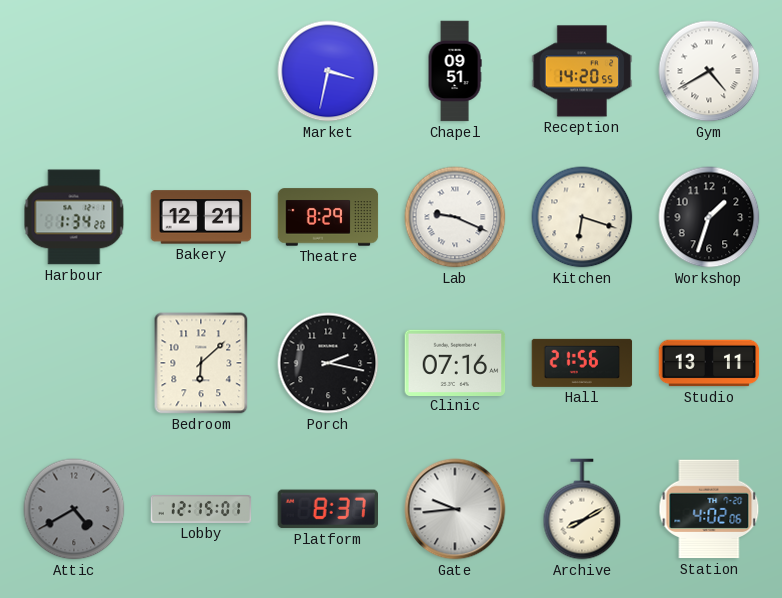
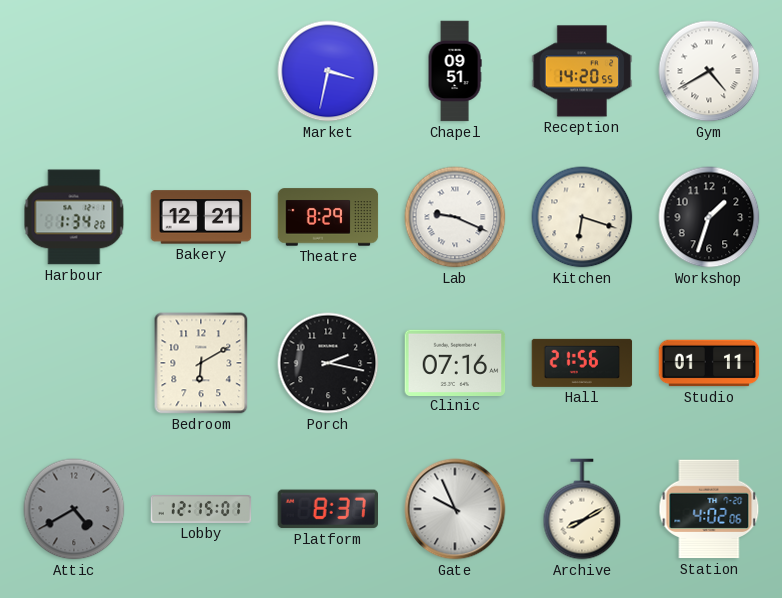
Bedroom: 6:08 -> 6:10 (201, 363)
Studio: 13:11 -> 01:11 (709, 363)
Gate: 9:44 -> 9:56 (455, 509)
